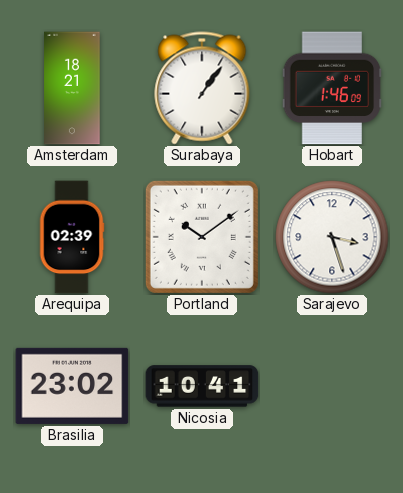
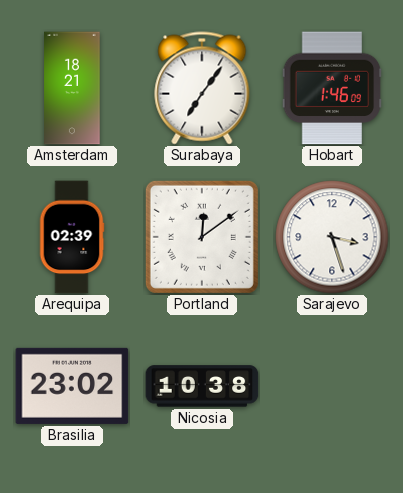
Surabaya: 1:06 -> 7:06 (202, 88)
Portland: 10:09 -> 12:09 (202, 237)
Nicosia: 10:41 -> 10:38 (202, 386)
